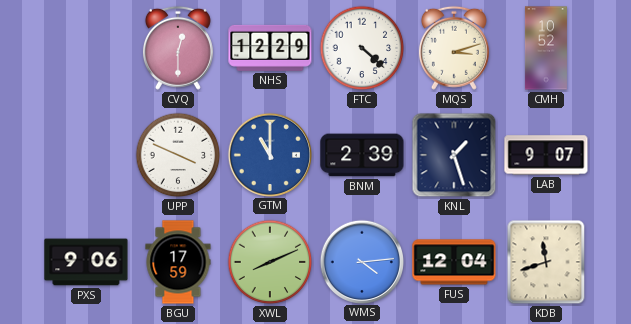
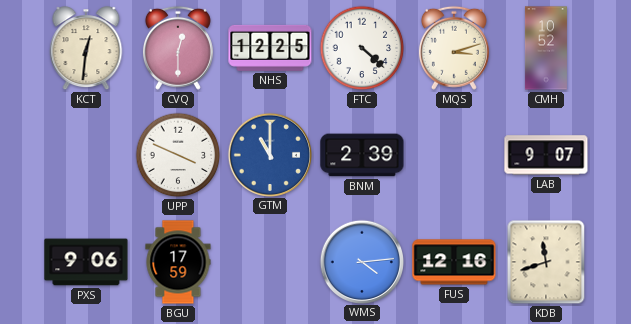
KCT: none -> 12:31 (86, 49)
NHS: 12:29 -> 12:25 (270, 48)
KNL: 1:27 -> none (454, 155)
XWL: 8:11 -> none (270, 262)
FUS: 12:04 -> 12:16 (454, 262)
